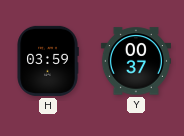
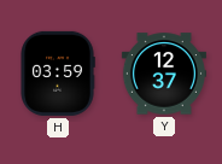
Y: 00:37 -> 12:37 (164, 74)
